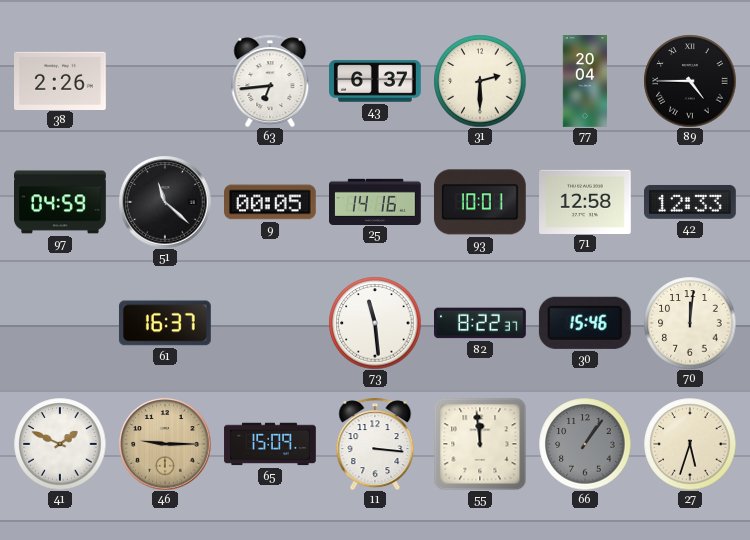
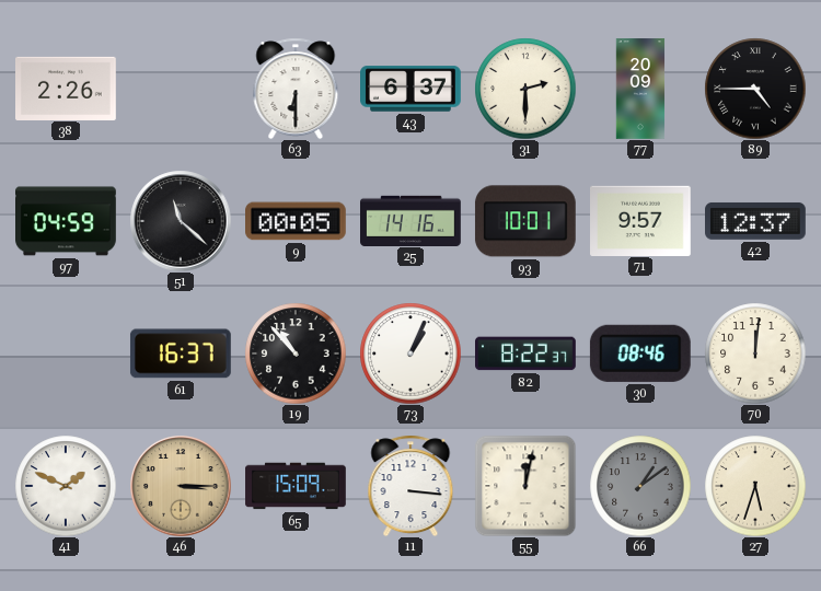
63: 6:44 -> 6:30 (296, 89)
77: 20:04 -> 20:09 (640, 89)
71: 12:58 -> 9:57 (641, 220)
42: 12:33 -> 12:37 (756, 221)
19: none -> 10:53 (296, 354)
73: 11:29 -> 1:04 (410, 354)
30: 15:46 -> 08:46 (640, 354)
46: 9:15 -> 3:15 (181, 486)
55: 11:59 -> 12:02 (525, 486)
66: 1:06 -> 1:09 (640, 486)
